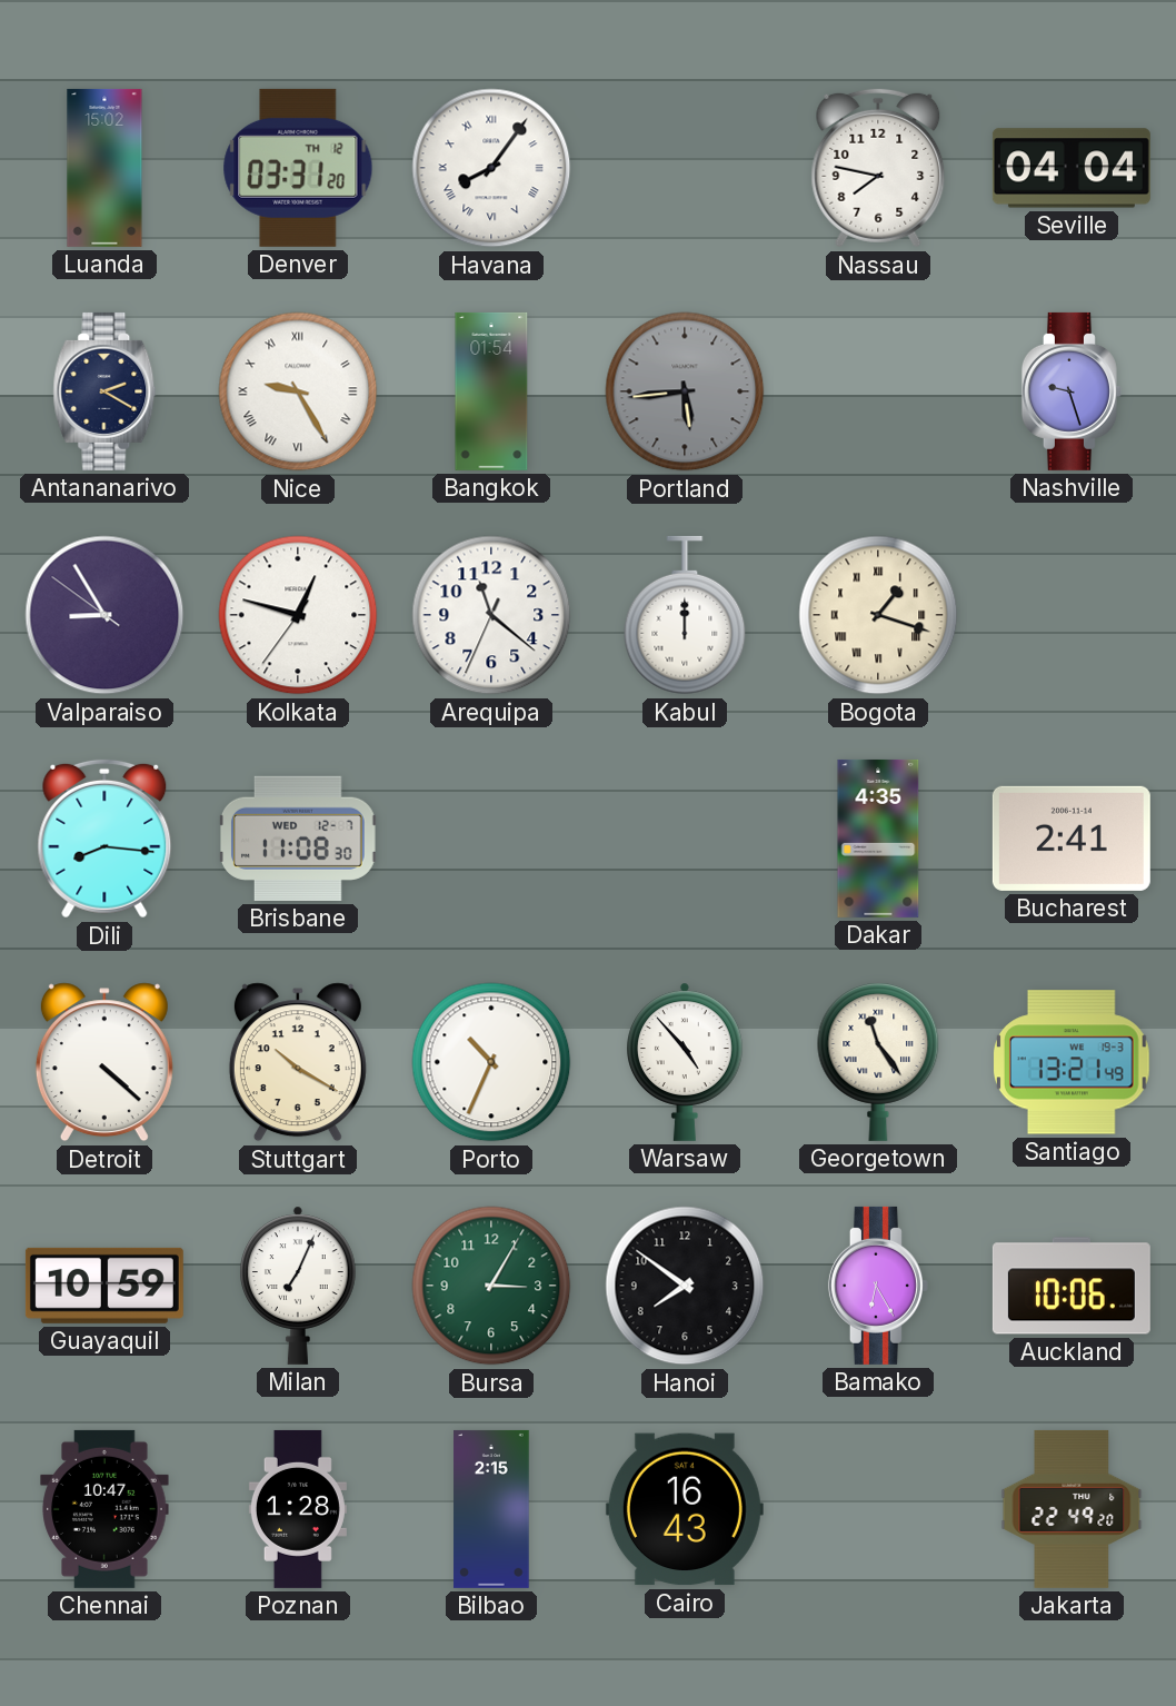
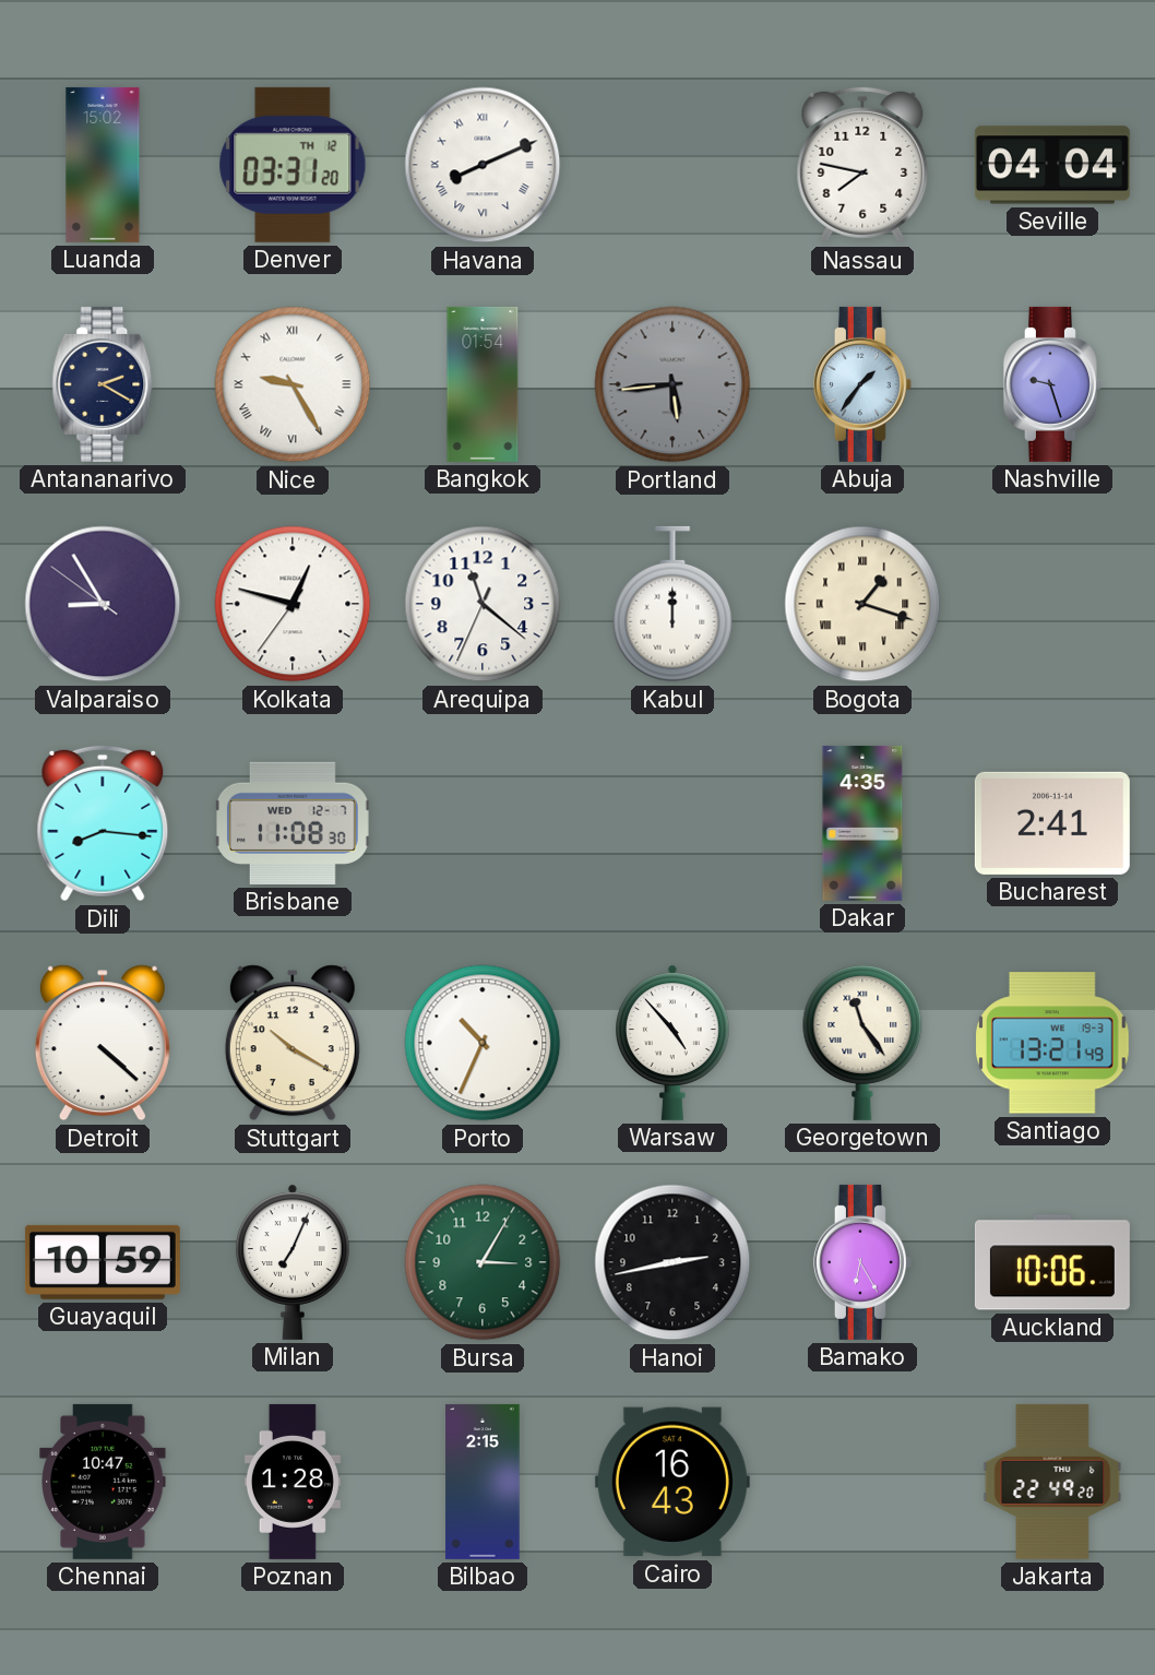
Havana: 8:06 -> 8:11 (483, 165)
Abuja: none -> 1:36 (862, 384)
Hanoi: 7:51 -> 2:43 (672, 1262)
